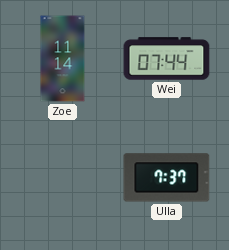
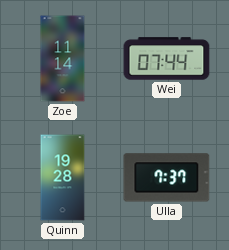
Quinn: none -> 19:28 (63, 178)
